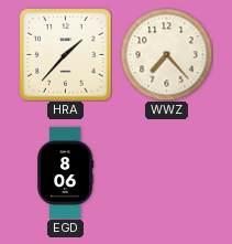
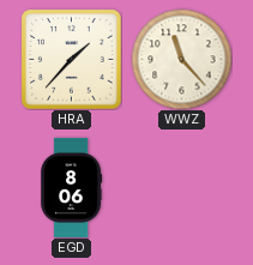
WWZ: 7:23 -> 11:23 (181, 59)
